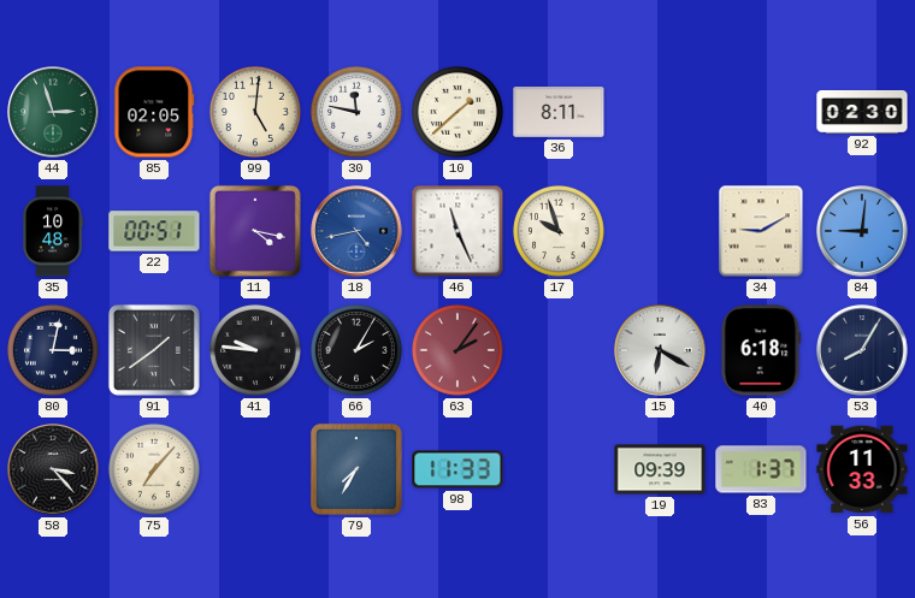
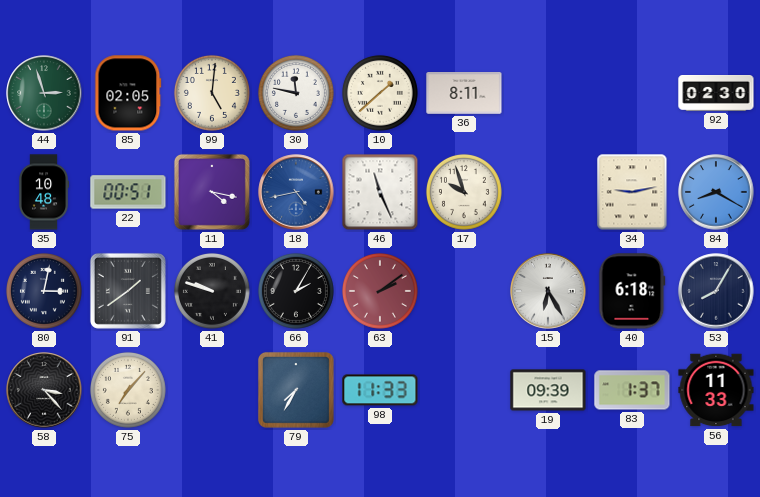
34: 9:10 -> 9:13 (632, 192)
84: 9:01 -> 8:20 (716, 192)
41: 9:46 -> 9:48 (212, 291)
63: 2:06 -> 2:09 (380, 291)
15: 6:20 -> 6:25 (548, 291)
